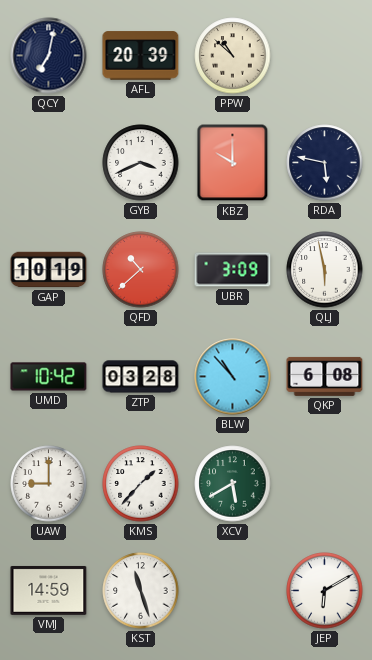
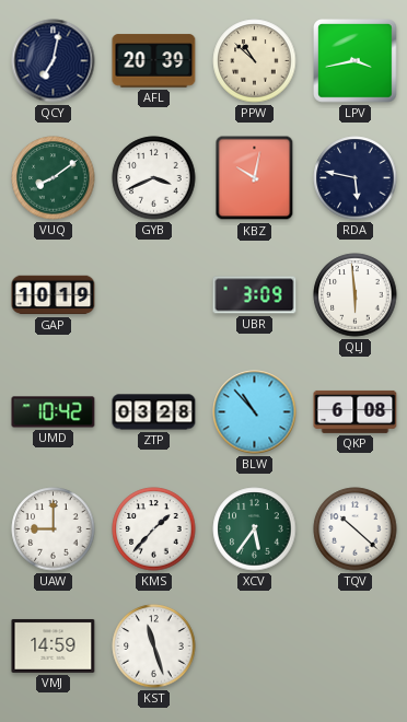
LPV: none -> 3:43 (356, 61)
VUQ: none -> 8:09 (54, 178)
KBZ: 10:00 -> 10:02 (255, 178)
QFD: 10:38 -> none (141, 270)
QLJ: 5:58 -> 5:59 (356, 295)
XCV: 5:40 -> 5:36 (255, 529)
TQV: none -> 10:22 (356, 529)
JEP: 6:10 -> none (325, 591)
